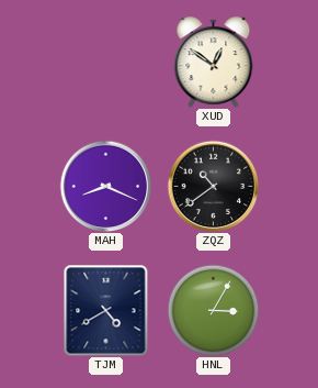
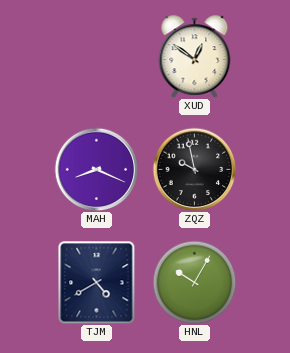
ZQZ: 10:39 -> 9:58 (194, 169)
HNL: 3:05 -> 10:05 (194, 282)
